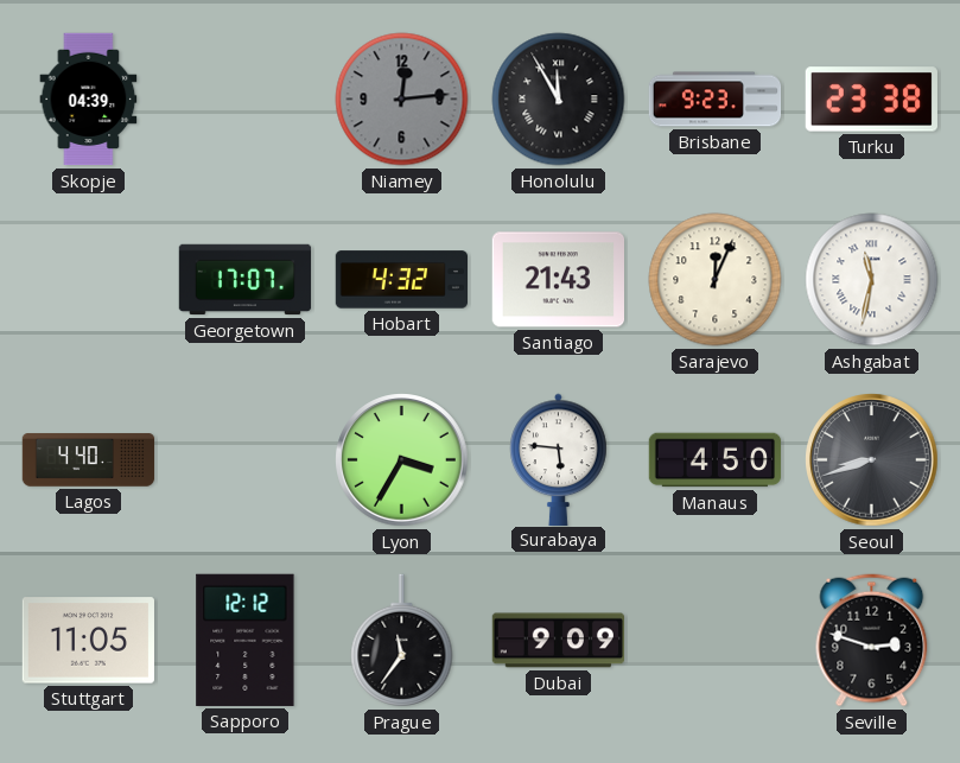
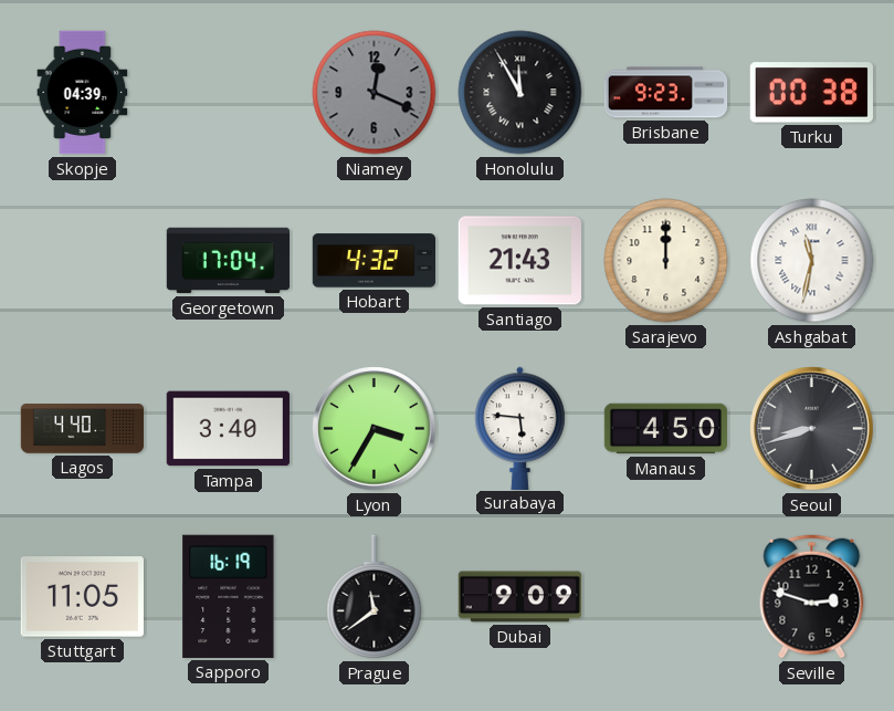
Niamey: 12:14 -> 12:19 (375, 93)
Turku: 23:38 -> 00:38 (811, 93)
Georgetown: 17:07 -> 17:04 (229, 261)
Sarajevo: 12:04 -> 12:00 (666, 261)
Tampa: none -> 3:40 (228, 429)
Sapporo: 12:12 -> 16:19 (229, 596)
Prague: 11:36 -> 11:39 (375, 597)
